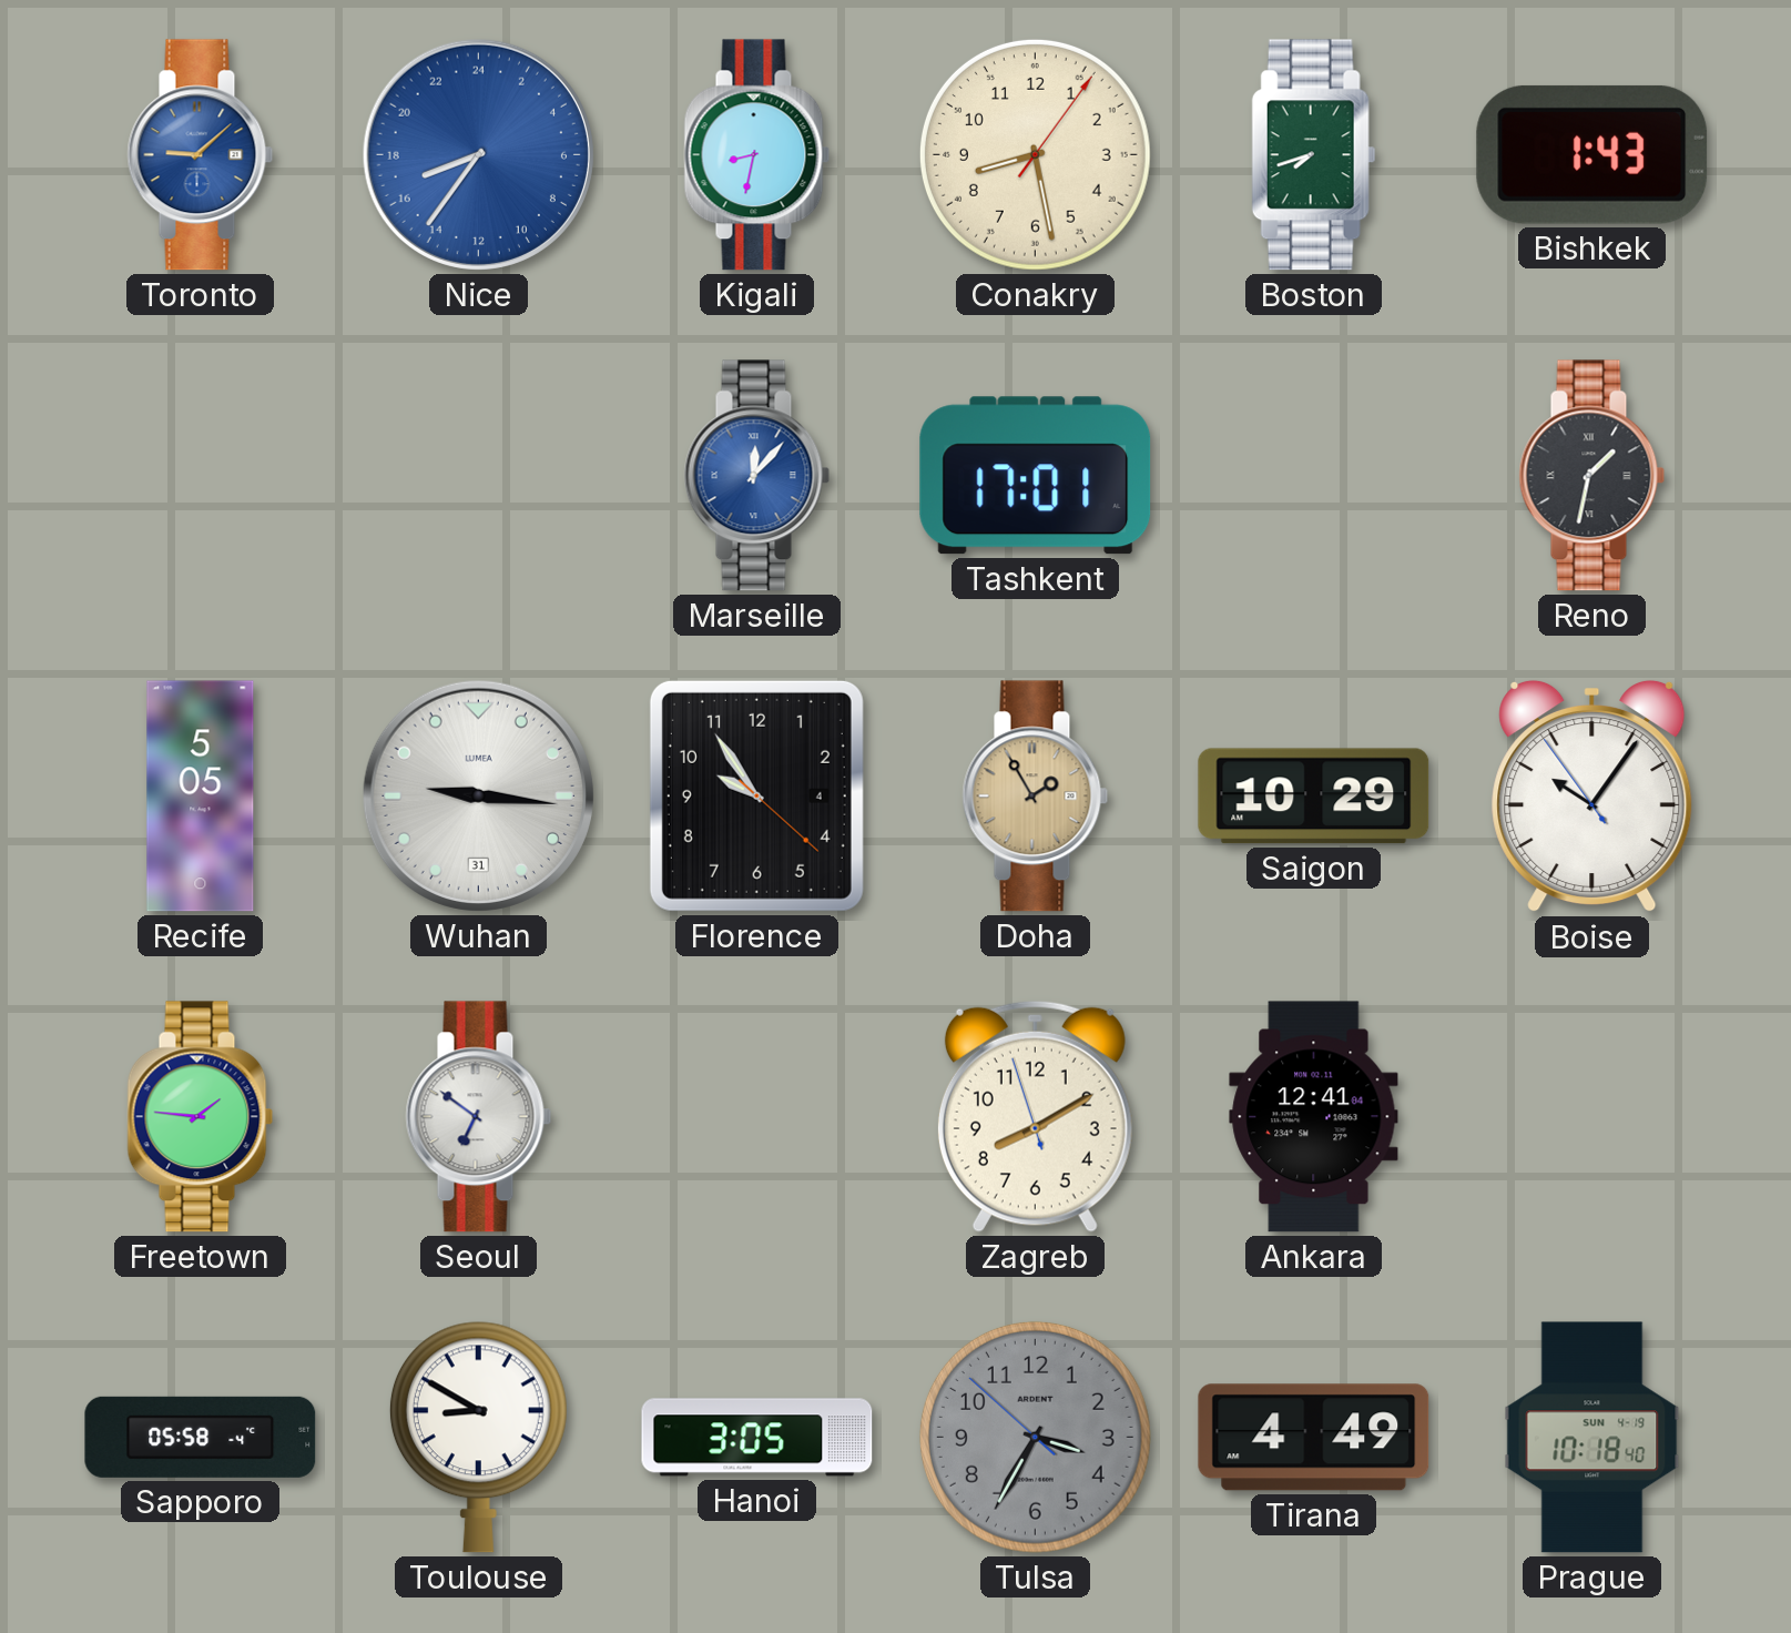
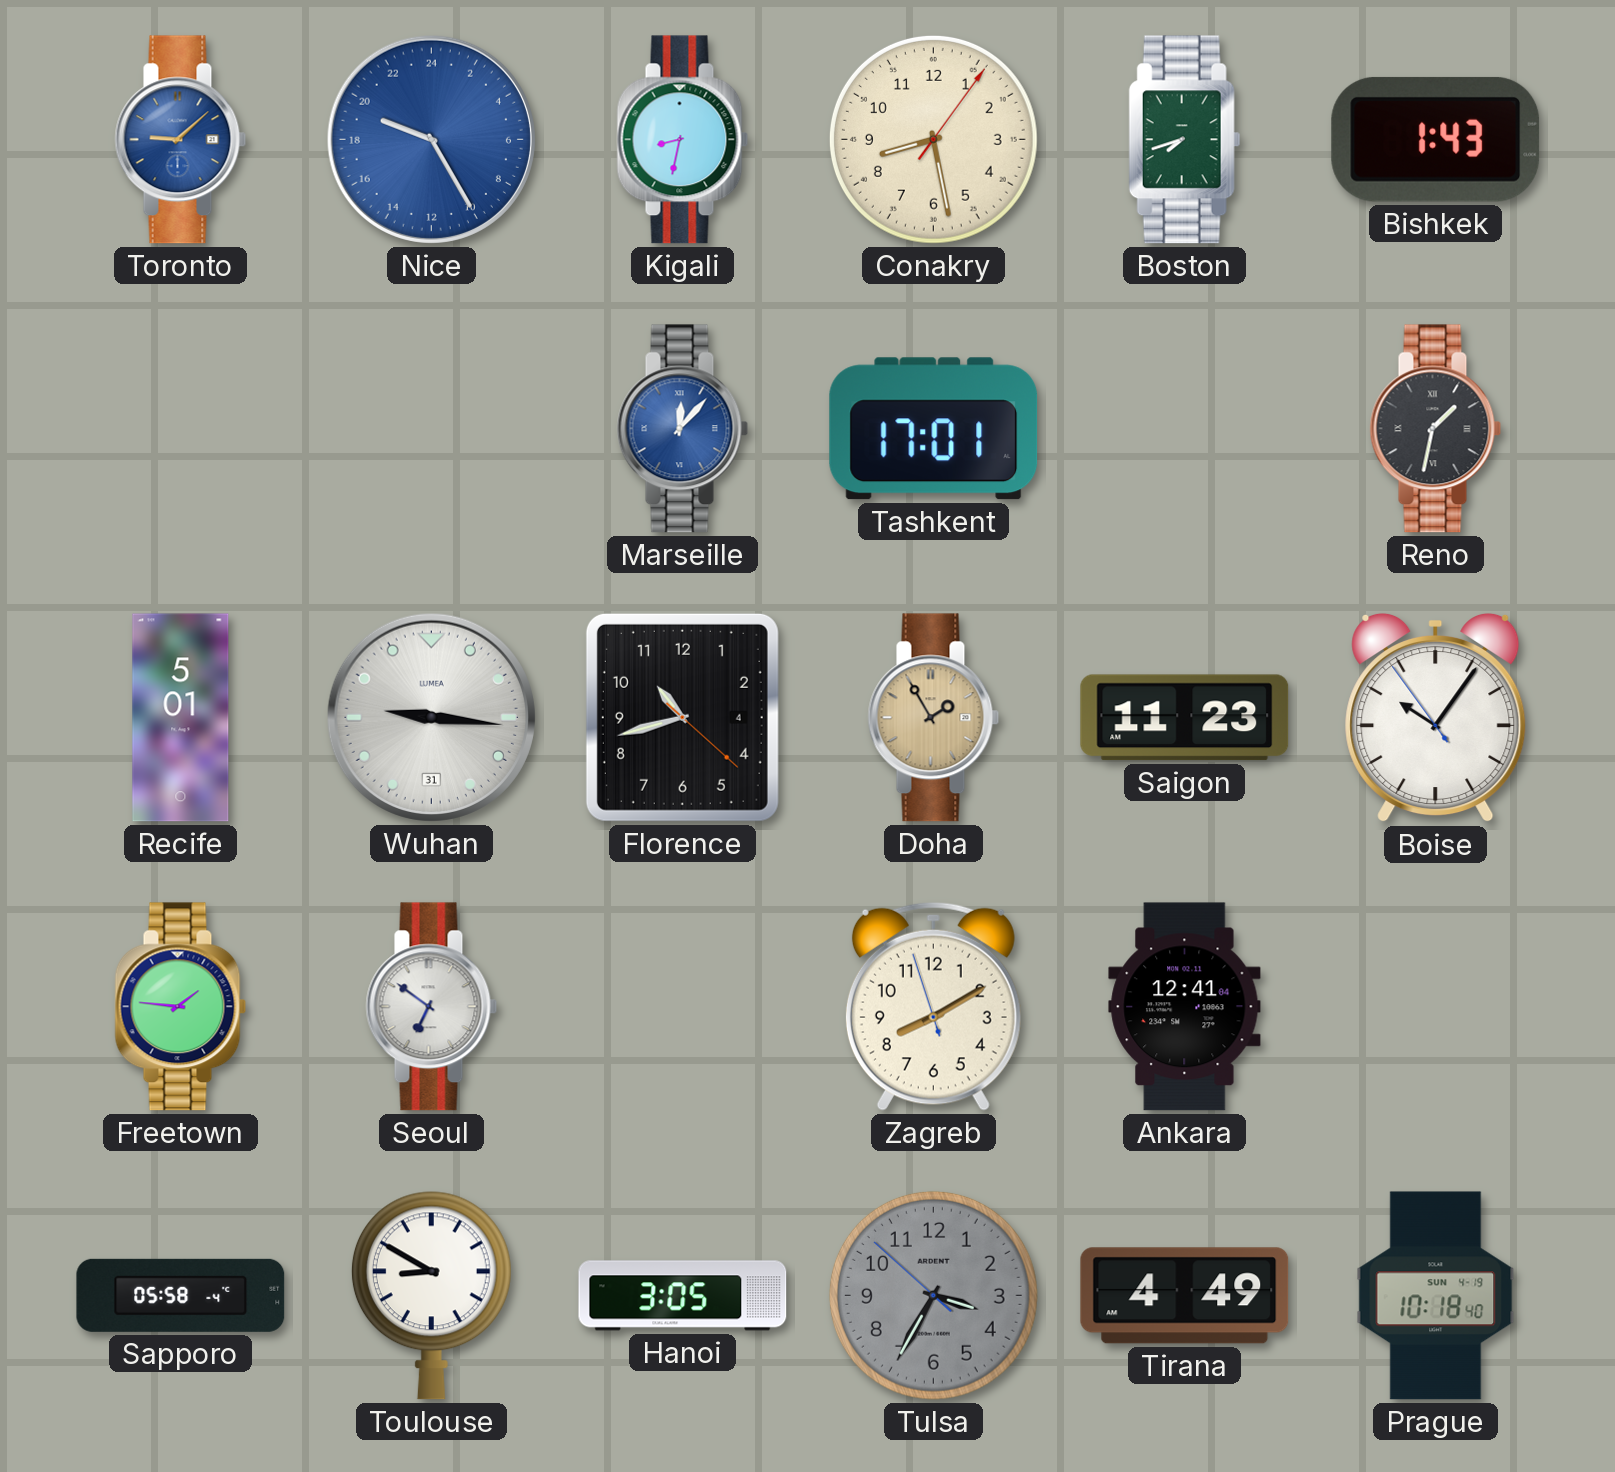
Nice: 16:36 -> 19:25 (431, 139)
Recife: 5:05 -> 5:01 (181, 718)
Florence: 9:54 -> 10:42 (682, 717)
Saigon: 10:29 -> 11:23 (1185, 718)
